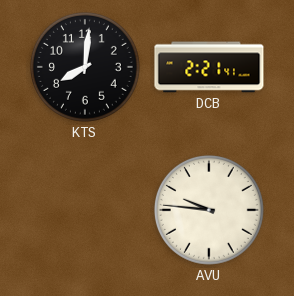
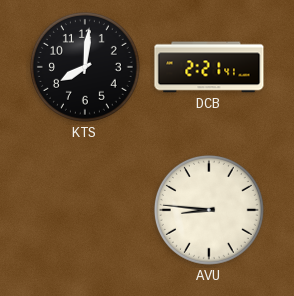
AVU: 9:46 -> 8:46 (209, 210)
